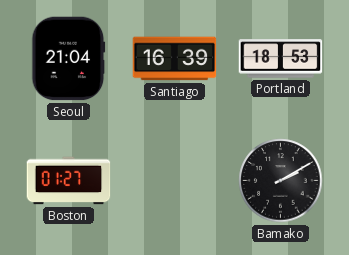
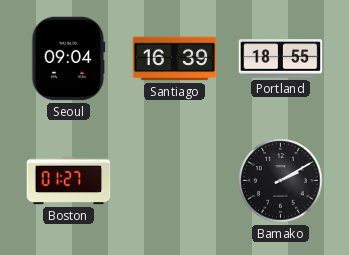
Seoul: 21:04 -> 09:04 (69, 59)
Portland: 18:53 -> 18:55 (281, 59)
